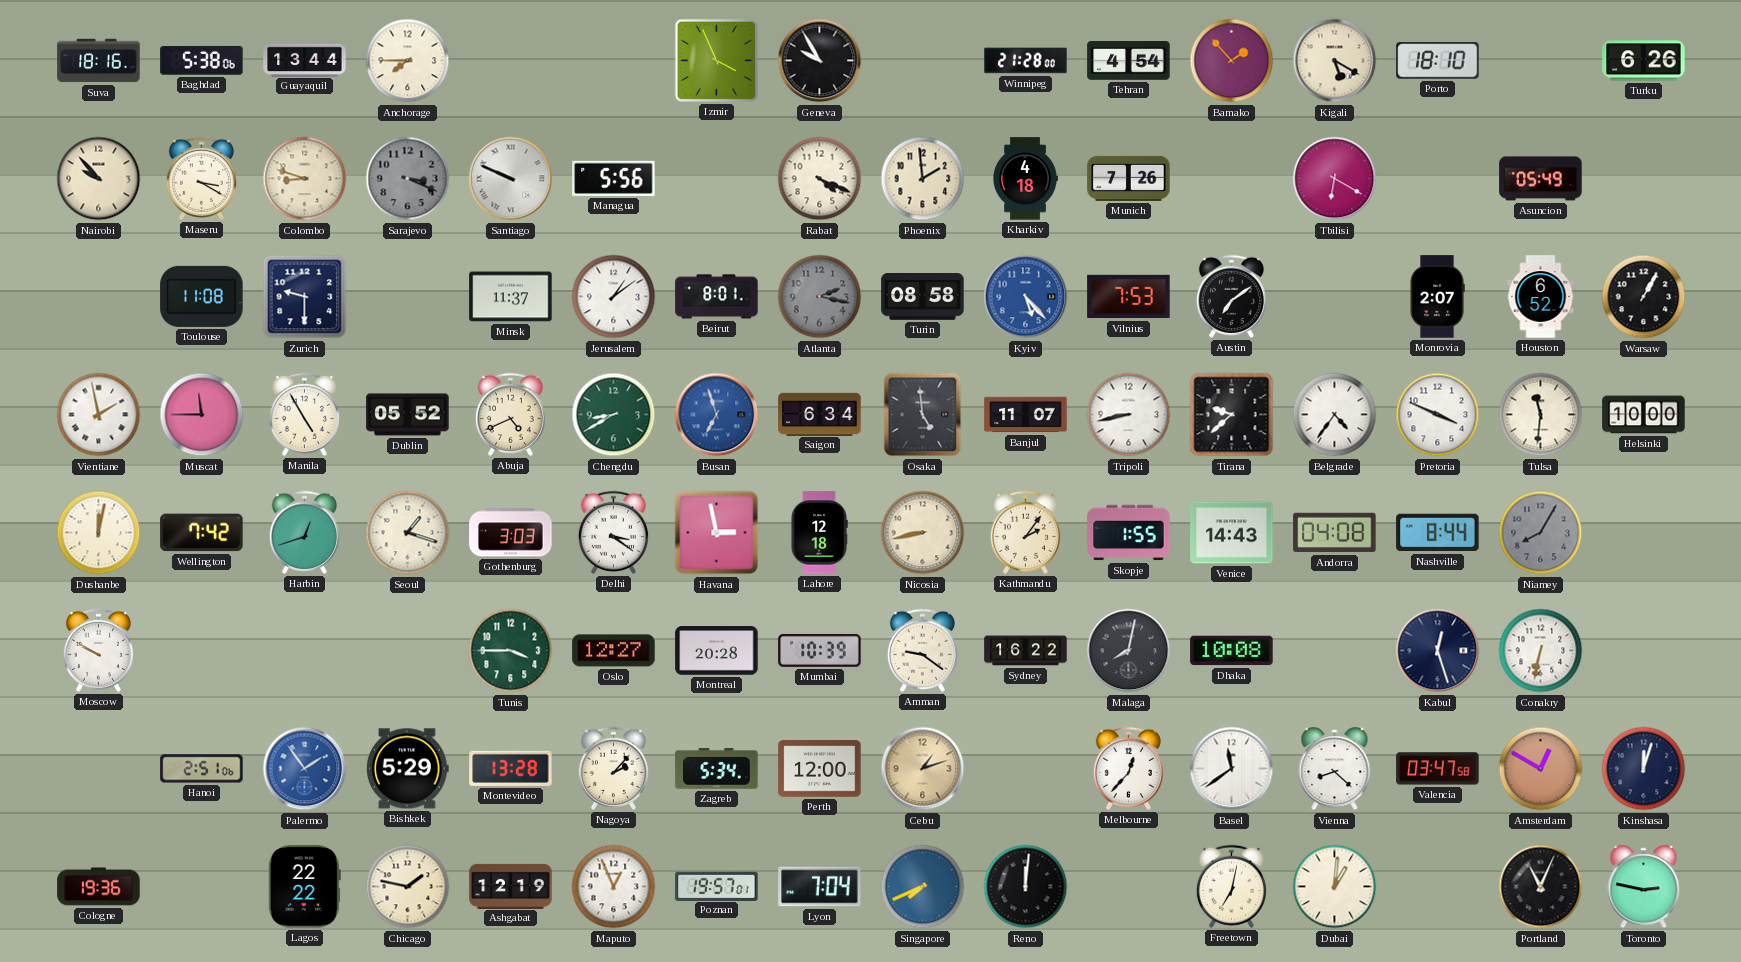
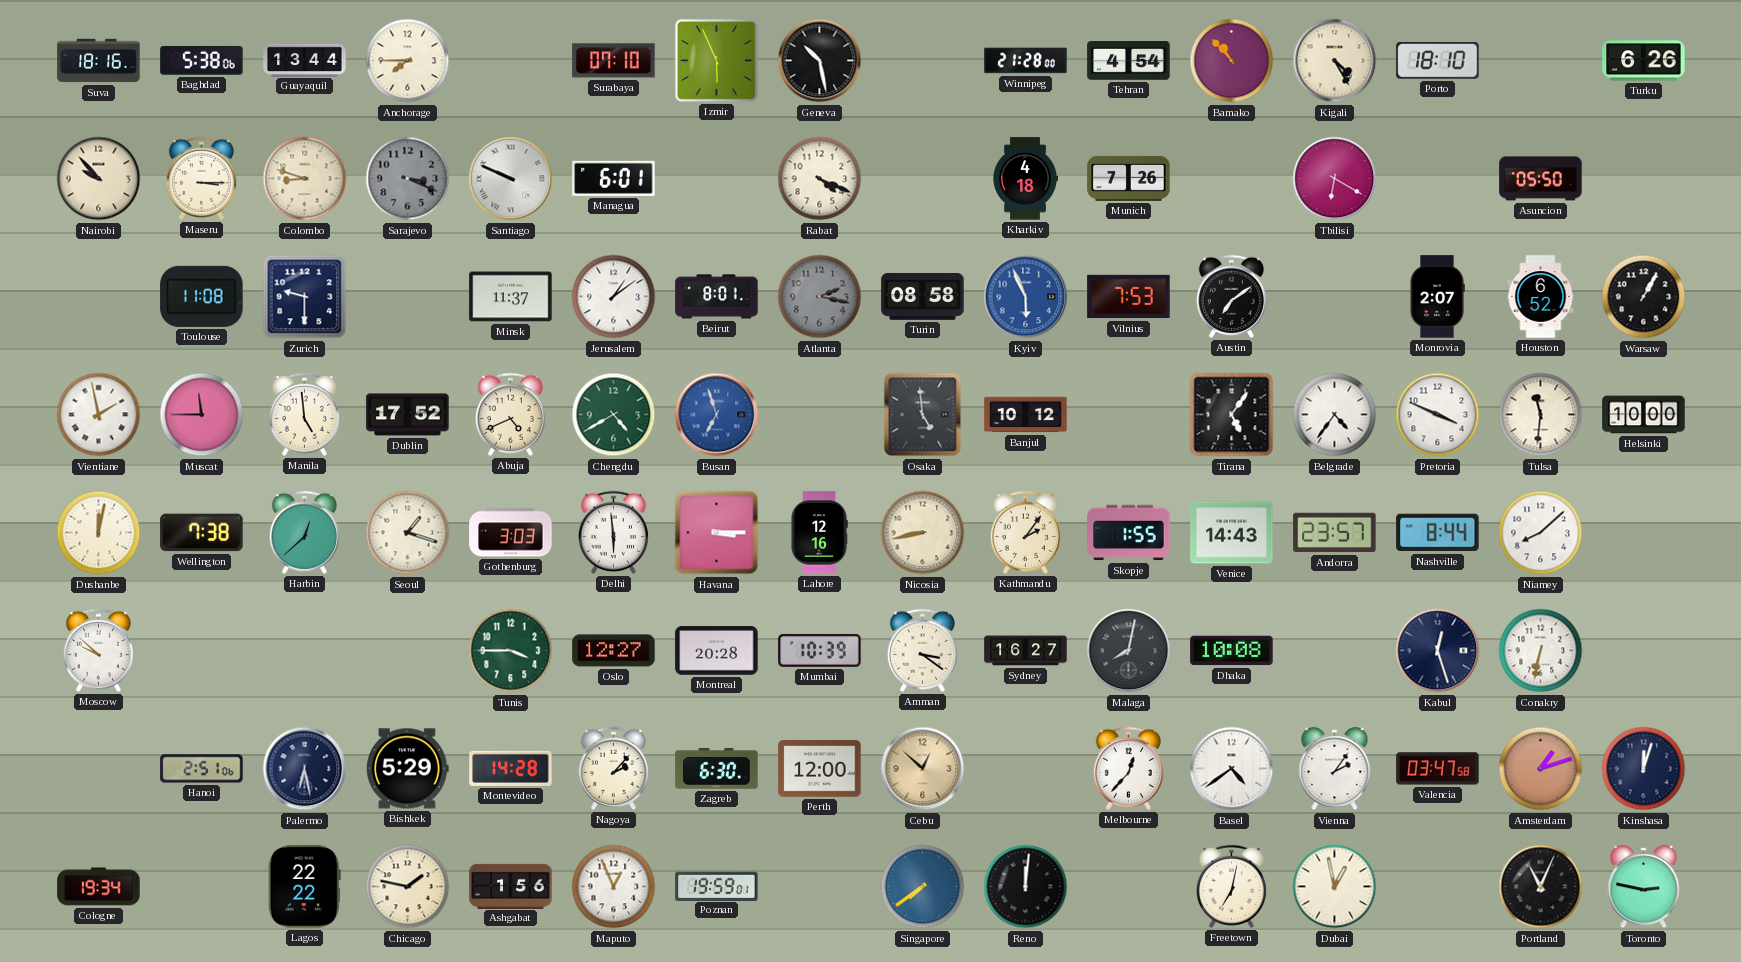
Surabaya: none -> 07:10 (614, 61)
Izmir: 3:56 -> 5:56 (716, 60)
Geneva: 9:55 -> 10:28 (820, 61)
Bamako: 1:53 -> 10:53 (1232, 61)
Kigali: 5:20 -> 4:25 (1335, 61)
Maseru: 3:20 -> 3:15 (201, 178)
Managua: 5:56 -> 6:01 (614, 178)
Phoenix: 1:59 -> none (923, 179)
Asuncion: 05:49 -> 05:50 (1541, 179)
Kyiv: 5:23 -> 5:56 (1026, 297)
Manila: 4:55 -> 4:59 (304, 414)
Dublin: 05:52 -> 17:52 (408, 415)
Chengdu: 8:40 -> 4:40 (614, 415)
Saigon: 6:34 -> none (820, 414)
Banjul: 11:07 -> 10:12 (1026, 415)
Tripoli: 8:43 -> none (1129, 415)
Tirana: 9:38 -> 5:06 (1232, 415)
Wellington: 7:42 -> 7:38 (202, 533)
Harbin: 12:42 -> 12:38 (304, 532)
Delhi: 3:21 -> 5:59 (613, 532)
Havana: 2:58 -> 3:15 (717, 533)
Lahore: 12:18 -> 12:16 (819, 533)
Andorra: 04:08 -> 23:57 (1335, 533)
Niamey: 8:05 -> 8:08 (1541, 533)
Niamey dial: grey -> white (1541, 533)
Moscow: 9:50 -> 9:52 (98, 650)
Amman: 9:21 -> 3:21 (922, 650)
Sydney: 16:22 -> 16:27 (1026, 651)
Palermo: 1:54 -> 6:28 (305, 769)
Palermo dial: blue -> navy (305, 769)
Montevideo: 13:28 -> 14:28 (511, 768)
Zagreb: 5:34 -> 6:30 (717, 769)
Cebu: 1:12 -> 12:52 (923, 769)
Basel: 11:39 -> 4:39 (1232, 769)
Vienna: 8:22 -> 2:06 (1335, 769)
Amsterdam: 12:50 -> 1:12 (1541, 769)
Cologne: 19:36 -> 19:34 (99, 887)
Ashgabat: 12:19 -> 1:56 (511, 886)
Poznan: 19:57 -> 19:59 (717, 886)
Lyon: 7:04 -> none (820, 887)
Singapore: 7:41 -> 7:39 (923, 887)
Dubai: 1:01 -> 12:58 (1335, 887)
